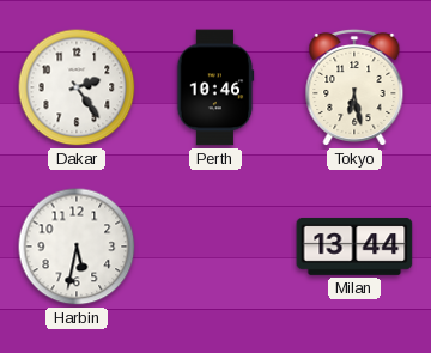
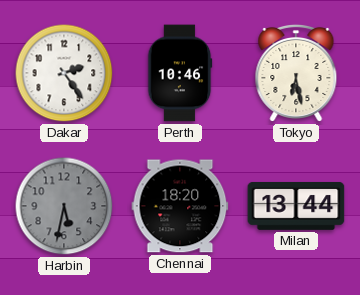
Harbin dial: white -> grey (64, 206)
Chennai: none -> 18:20 (180, 206)
